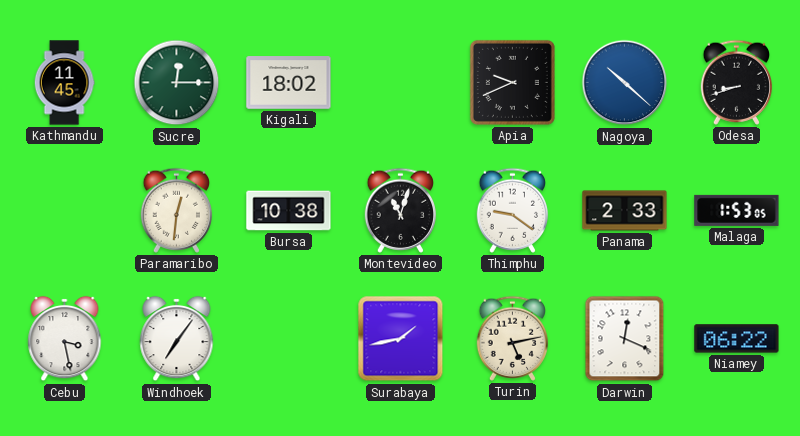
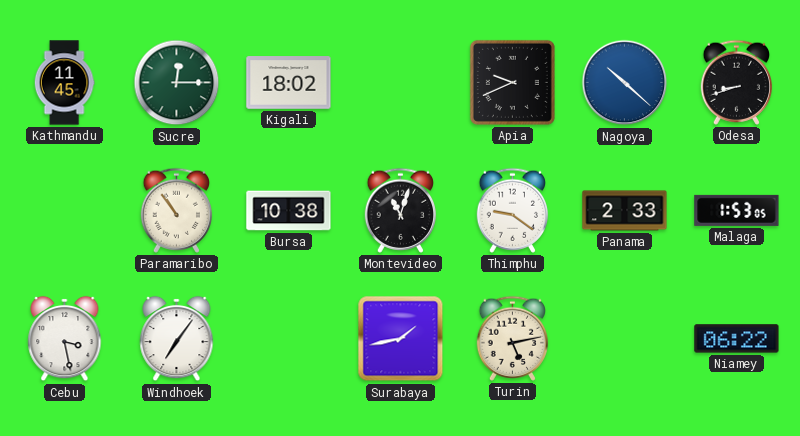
Paramaribo: 12:31 -> 10:54 (177, 210)
Darwin: 12:19 -> none (625, 339)
